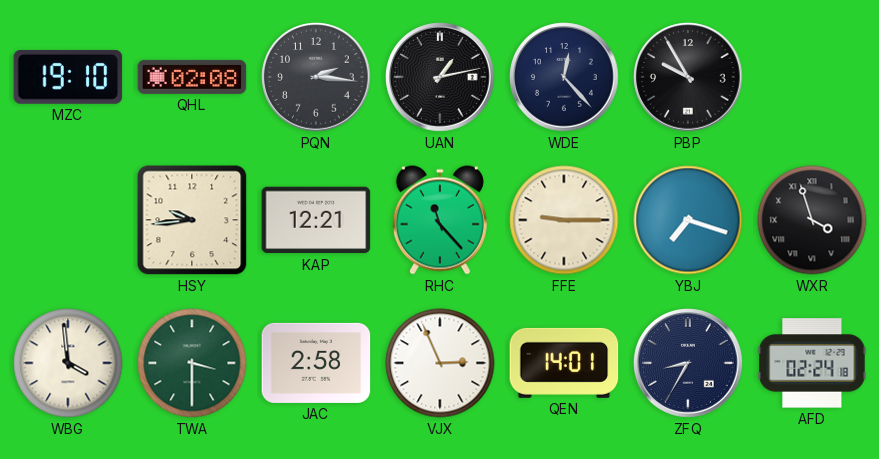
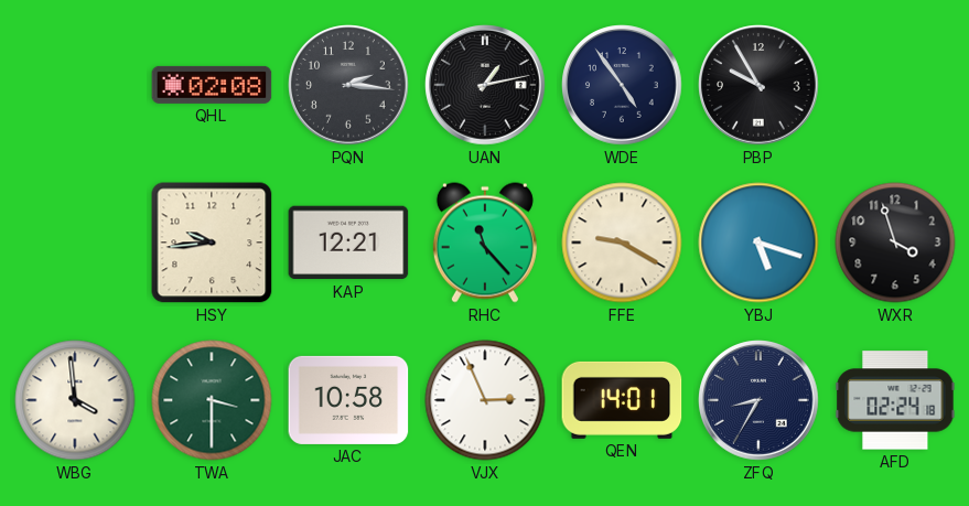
MZC: 19:10 -> none (68, 77)
WDE: 12:23 -> 4:54 (622, 85)
FFE: 9:15 -> 9:20 (622, 243)
YBJ: 7:18 -> 5:18 (758, 243)
WXR numerals: Roman -> Arabic (895, 243)
JAC: 2:58 -> 10:58 (348, 400)
